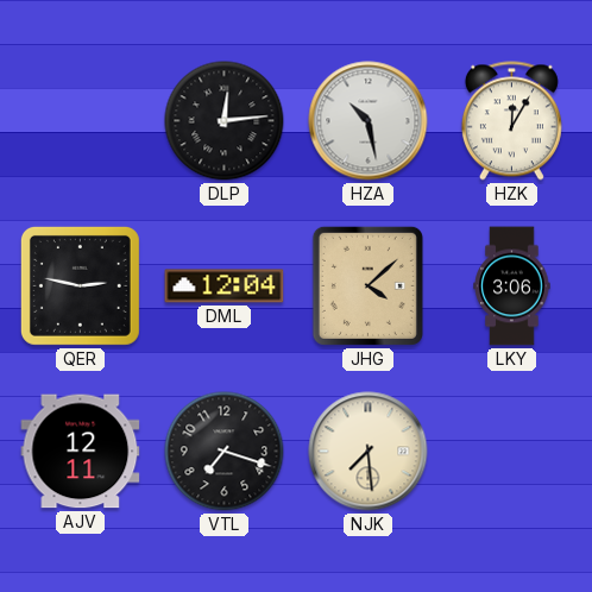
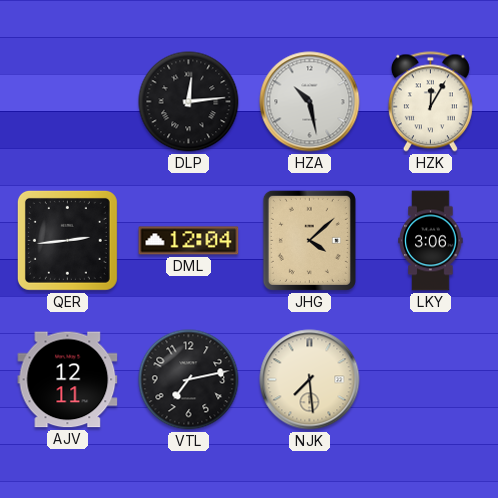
QER: 2:47 -> 2:44 (67, 240)
VTL: 7:18 -> 7:13 (189, 380)
